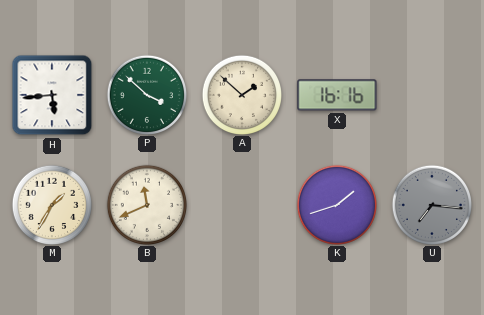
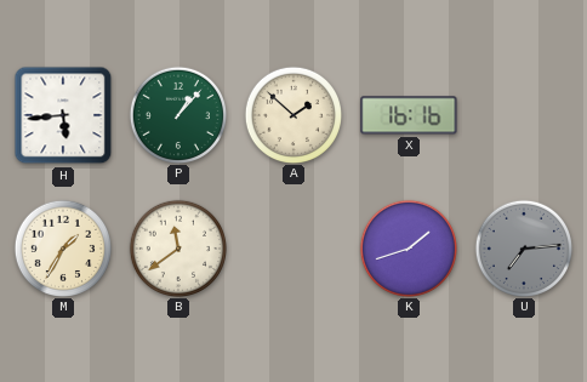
P: 3:52 -> 1:07 (177, 114)
B: 11:41 -> 11:39 (177, 247)
U: 7:16 -> 7:14 (523, 247)
